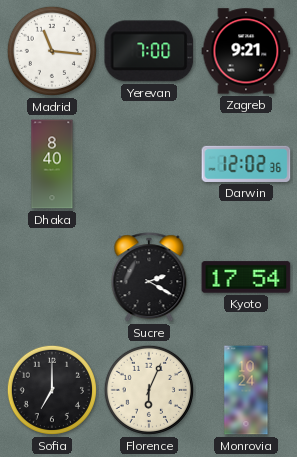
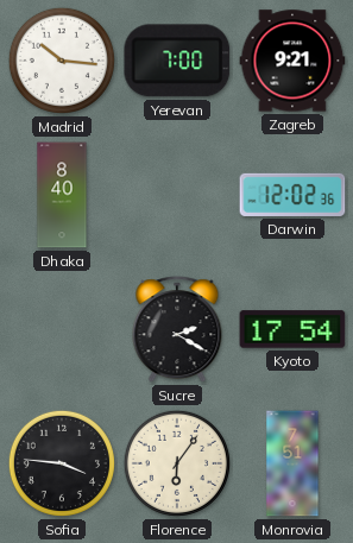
Madrid: 11:16 -> 10:16 (62, 61)
Sofia: 7:00 -> 3:46 (62, 463)
Florence: 6:04 -> 6:06 (177, 463)
Monrovia: 10:24 -> 7:51 (292, 463)
